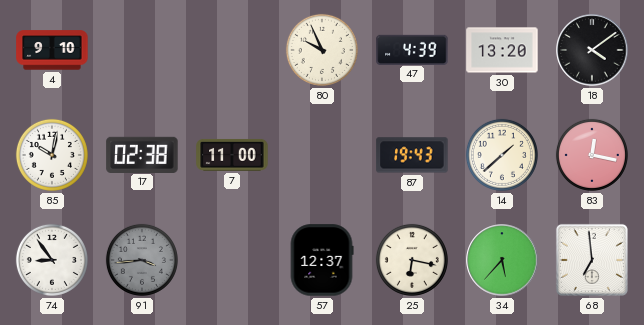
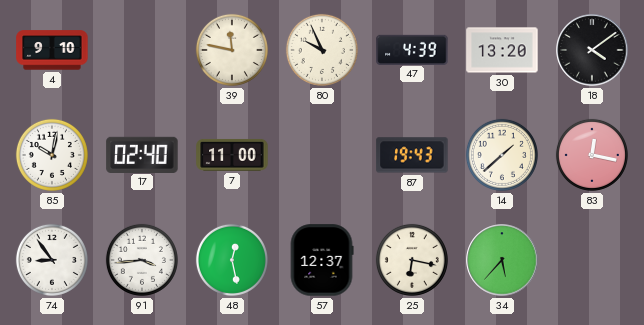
39: none -> 11:47 (232, 50)
17: 02:38 -> 02:40 (142, 154)
91 dial: grey -> white (142, 260)
48: none -> 12:28 (232, 260)
68: 6:59 -> none (592, 260)
